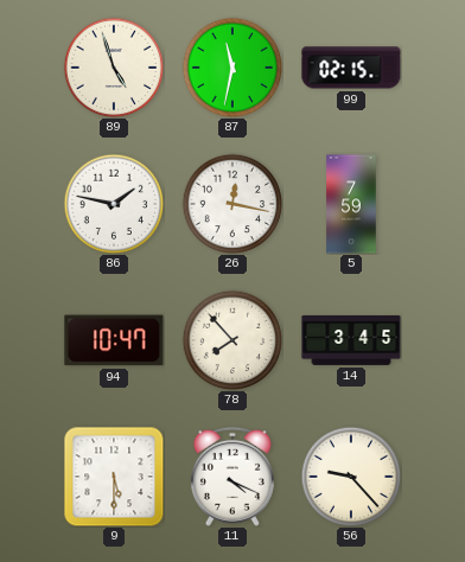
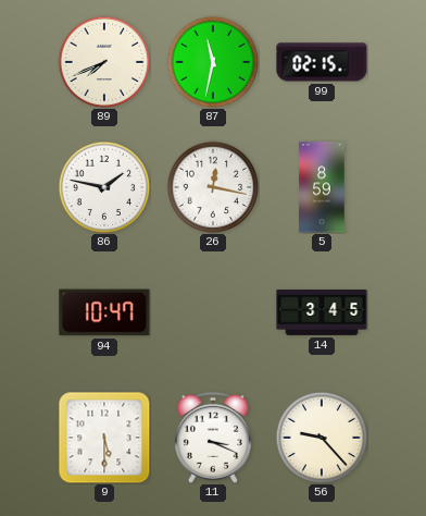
89: 4:57 -> 7:41 (104, 62)
5: 7:59 -> 8:59 (322, 187)
78: 7:53 -> none (232, 340)
11: 4:19 -> 3:19 (213, 438)
